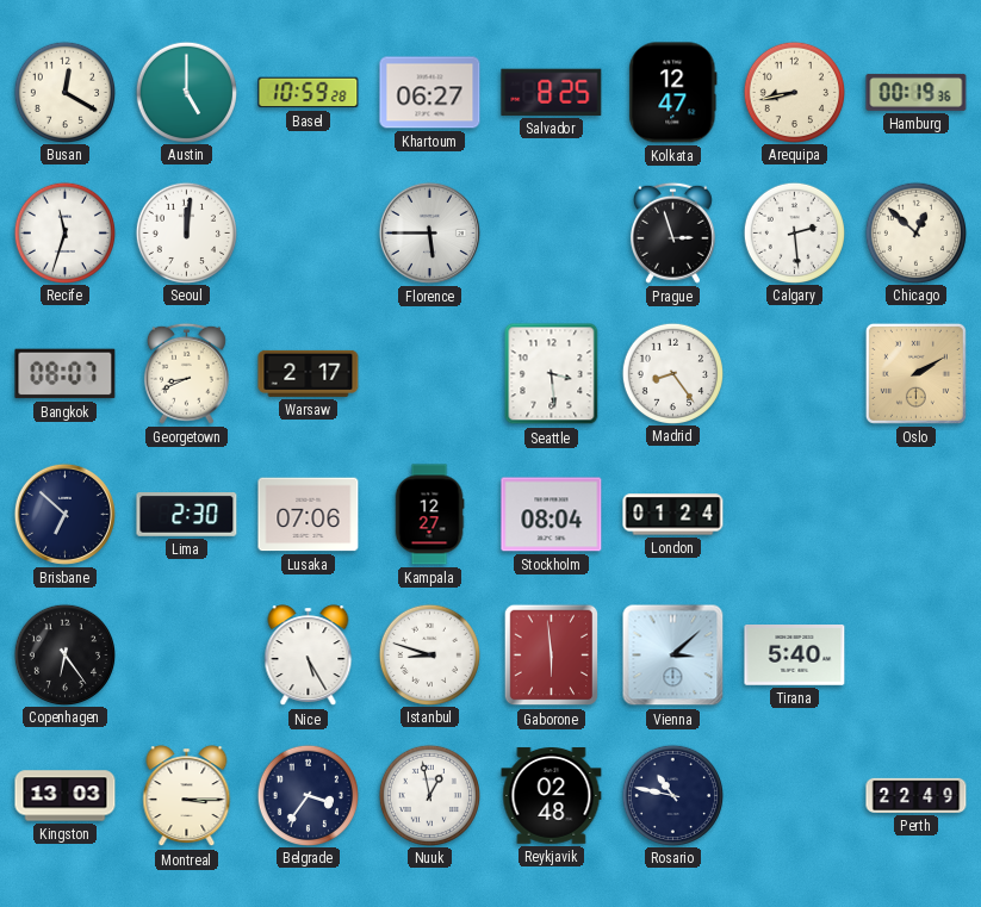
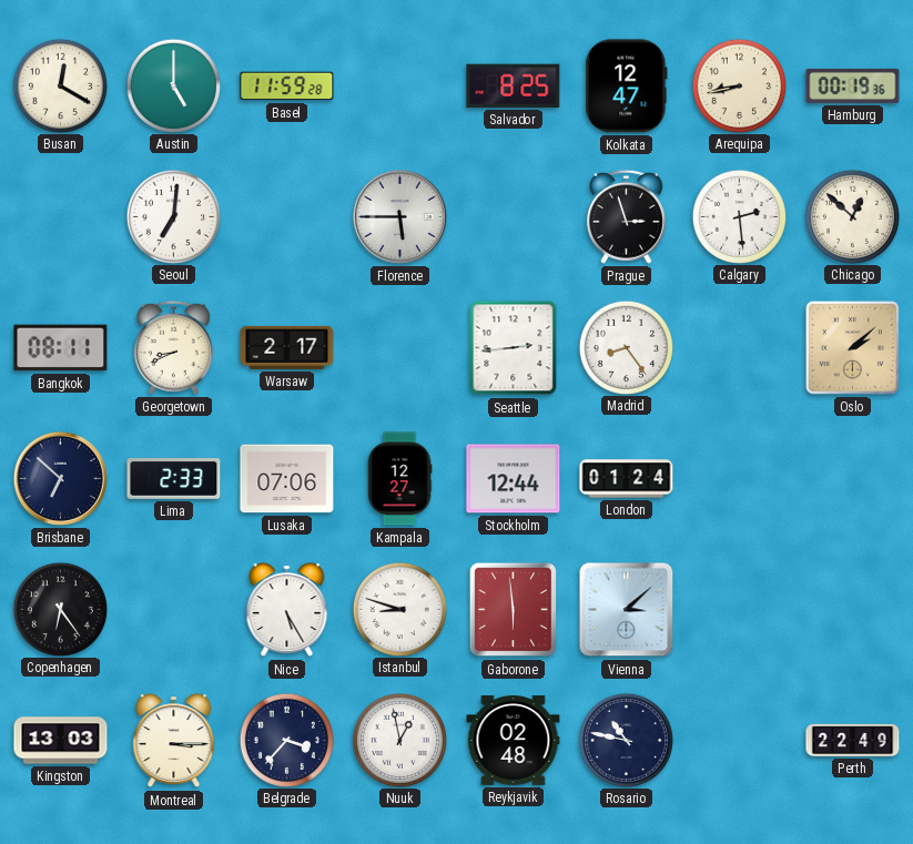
Basel: 10:59 -> 11:59 (287, 87)
Khartoum: 06:27 -> none (430, 93)
Recife: 11:33 -> none (64, 232)
Seoul: 12:01 -> 7:01 (173, 216)
Bangkok: 08:07 -> 08:11 (61, 348)
Seattle: 3:29 -> 2:44 (514, 348)
Oslo: 2:10 -> 2:08 (852, 347)
Lima: 2:30 -> 2:33 (174, 479)
Stockholm: 08:04 -> 12:44 (514, 479)
Tirana: 5:40 -> none (795, 656)
Belgrade: 3:36 -> 3:37 (286, 740)
